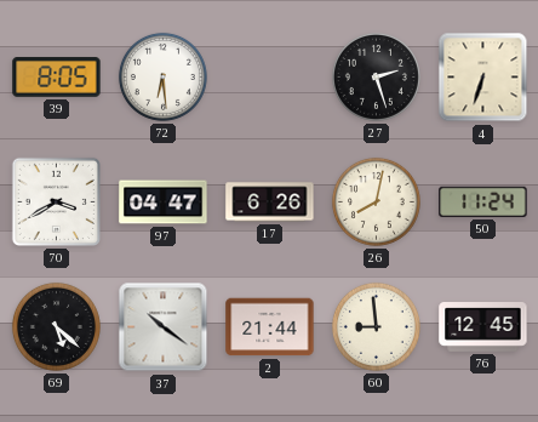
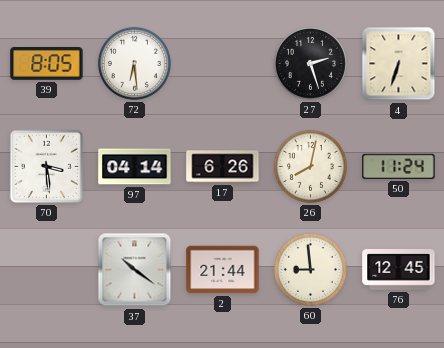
70: 3:40 -> 3:29 (46, 166)
97: 04:47 -> 04:14 (135, 167)
69: 5:22 -> none (56, 326)
